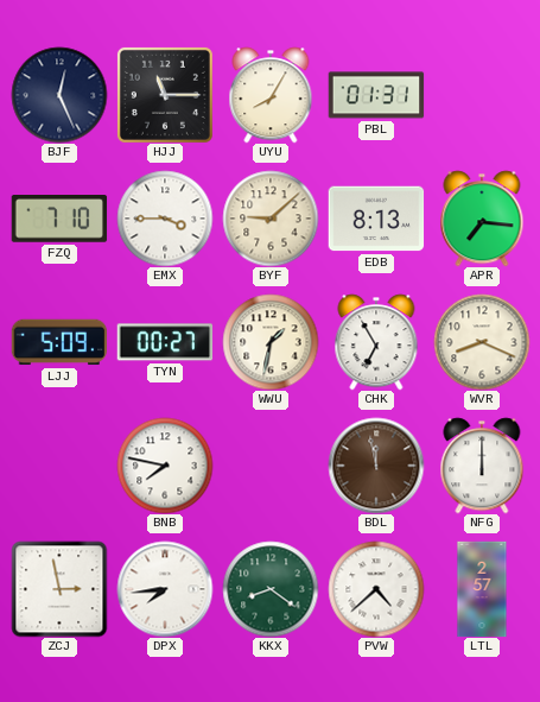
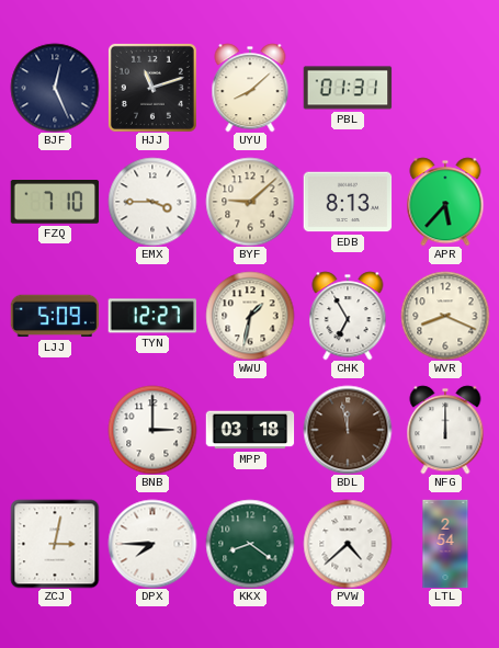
HJJ: 11:15 -> 11:12 (152, 88)
UYU: 8:05 -> 8:08 (250, 88)
APR: 7:16 -> 5:37 (445, 202)
TYN: 00:27 -> 12:27 (152, 316)
BNB: 7:47 -> 3:00 (152, 430)
MPP: none -> 03:18 (250, 430)
ZCJ: 2:58 -> 3:02 (55, 544)
DPX: 7:44 -> 7:45 (152, 544)
LTL: 2:57 -> 2:54 (445, 544)
